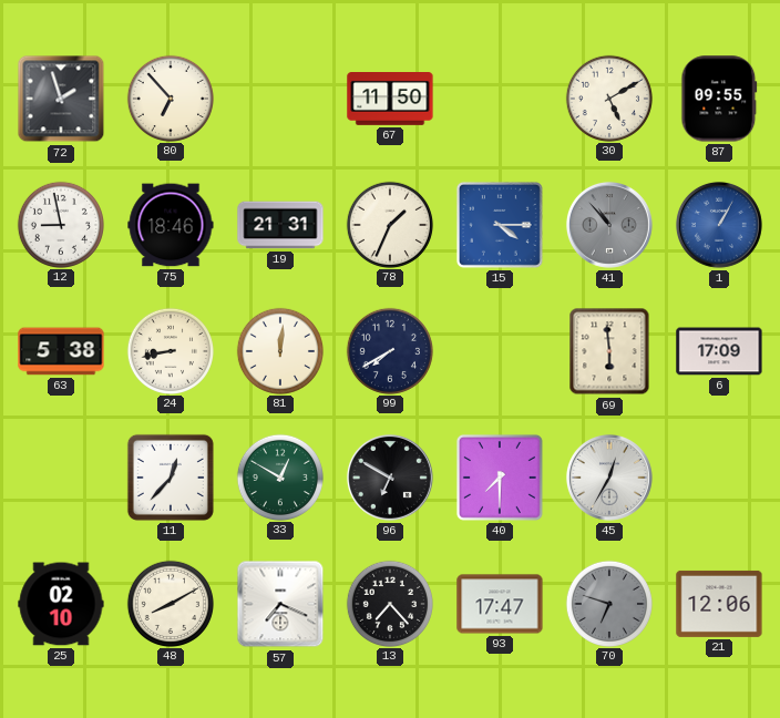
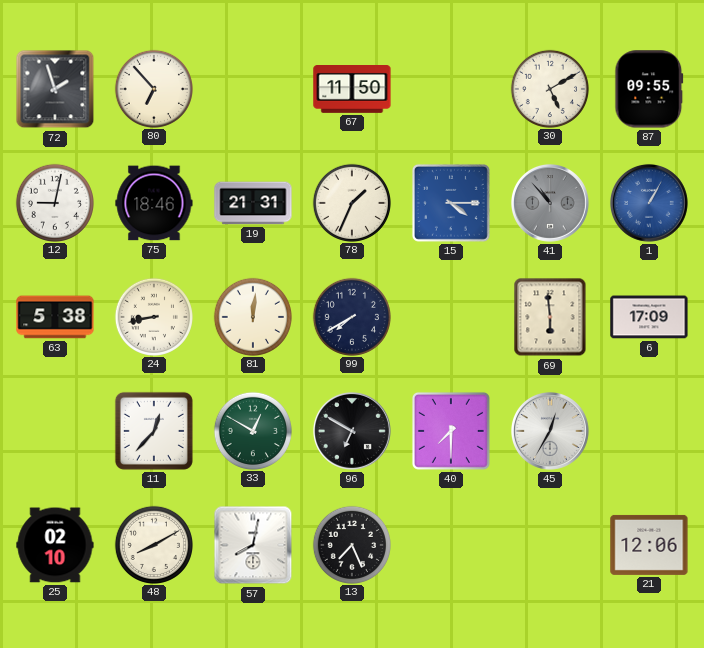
12: 8:58 -> 9:02 (54, 202)
57: 7:19 -> 8:02 (253, 545)
13: 7:23 -> 7:26 (351, 544)
93: 17:47 -> none (500, 604)
70: 6:48 -> none (608, 603)
